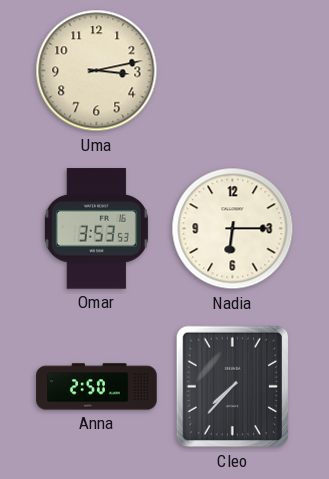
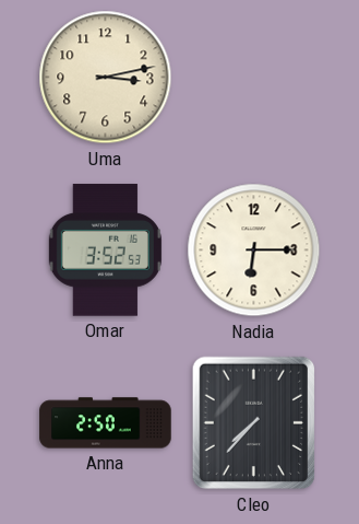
Omar: 3:53 -> 3:52 (105, 251)
